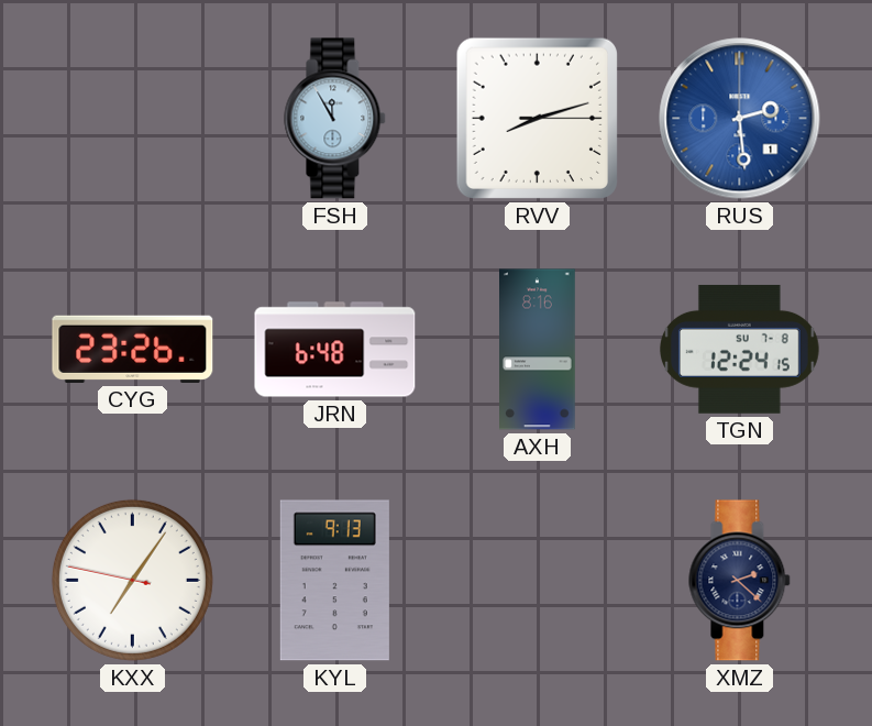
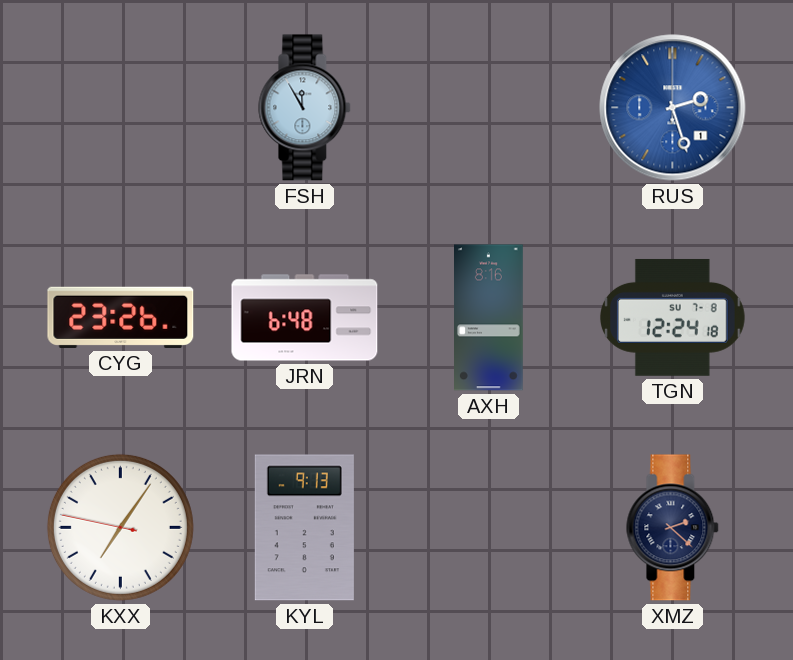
RVV: 8:12 -> none (537, 118)
RUS: 2:29 -> 2:27 (673, 108)
TGN: 12:24:15 -> 12:24:18 (672, 317)
